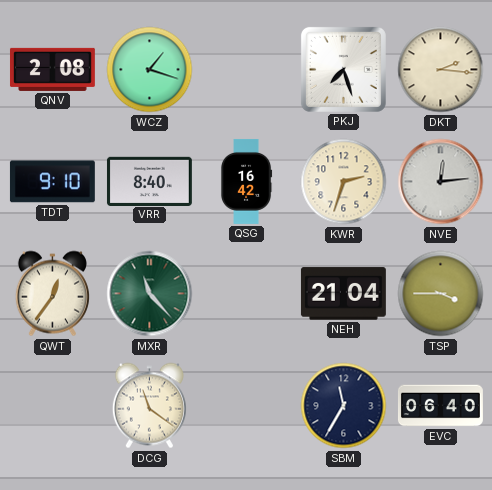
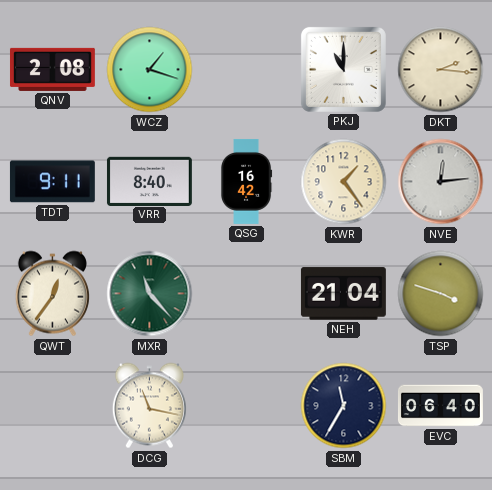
PKJ: 7:27 -> 11:00 (343, 69)
TDT: 9:10 -> 9:11 (52, 182)
KWR: 2:33 -> 1:24 (344, 182)
TSP: 3:45 -> 3:48 (441, 294)
DCG: 11:21 -> 11:17 (149, 406)
